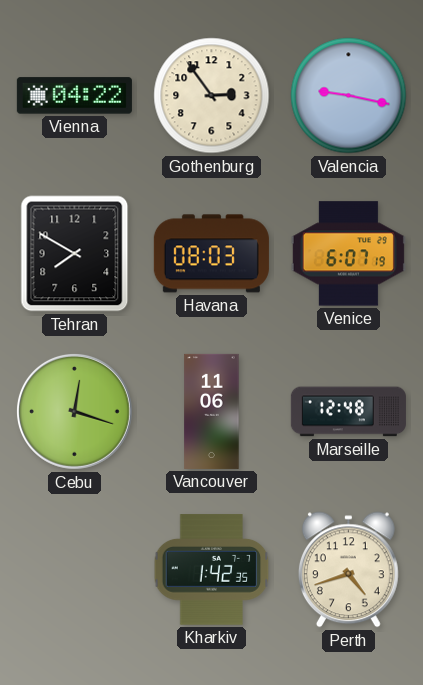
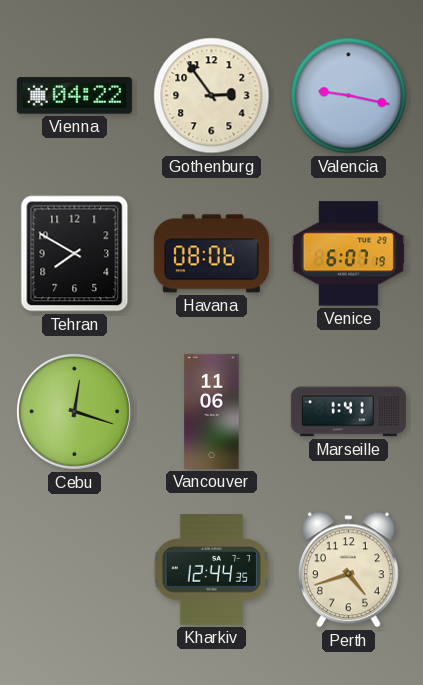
Havana: 08:03 -> 08:06 (211, 254)
Marseille: 12:48 -> 1:41 (348, 412)
Kharkiv: 1:42 -> 12:44 (212, 570)
